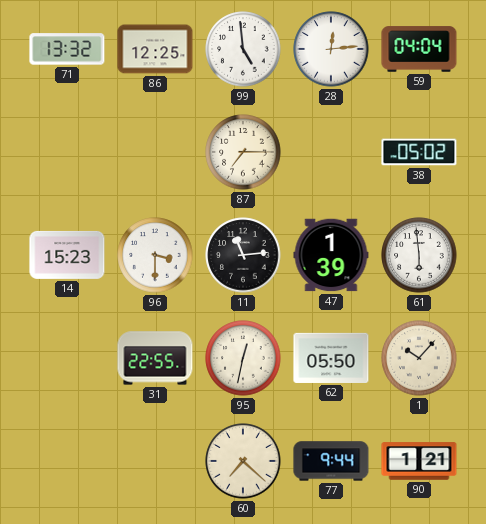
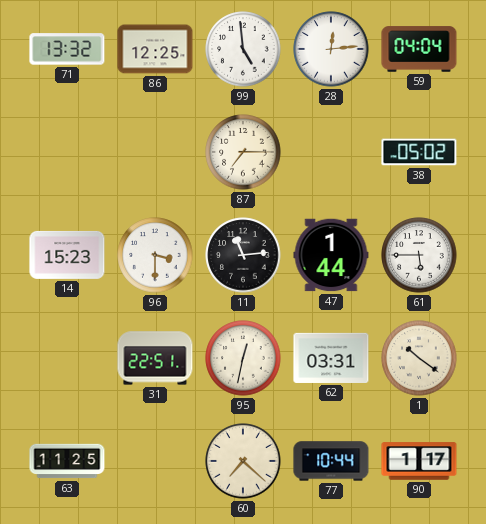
47: 1:39 -> 1:44 (331, 255)
61: 5:59 -> 5:45 (419, 255)
31: 22:55 -> 22:51 (155, 358)
62: 05:50 -> 03:31 (331, 358)
1: 10:07 -> 10:21 (419, 358)
63: none -> 11:25 (67, 461)
77: 9:44 -> 10:44 (331, 461)
90: 1:21 -> 1:17 (419, 461)
